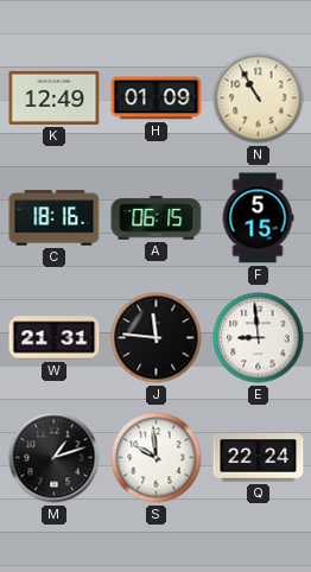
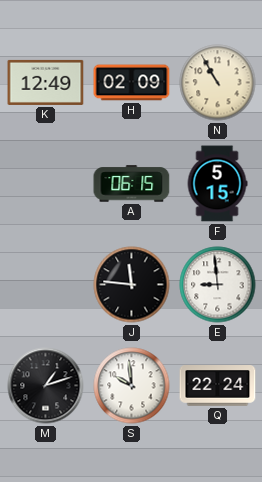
H: 01:09 -> 02:09 (132, 83)
C: 18:16 -> none (55, 218)
W: 21:31 -> none (55, 338)
